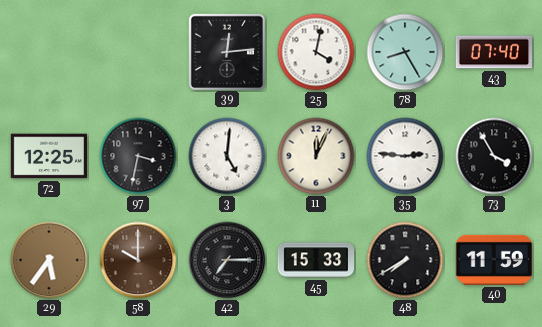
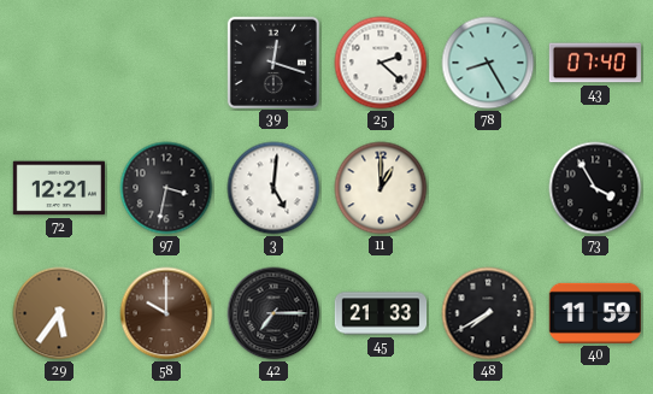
39: 12:14 -> 12:18 (272, 61)
25: 4:02 -> 2:22 (381, 63)
72: 12:25 -> 12:21 (58, 188)
11: 12:04 -> 1:00 (381, 188)
35: 2:46 -> none (405, 156)
45: 15:33 -> 21:33 (381, 313)
